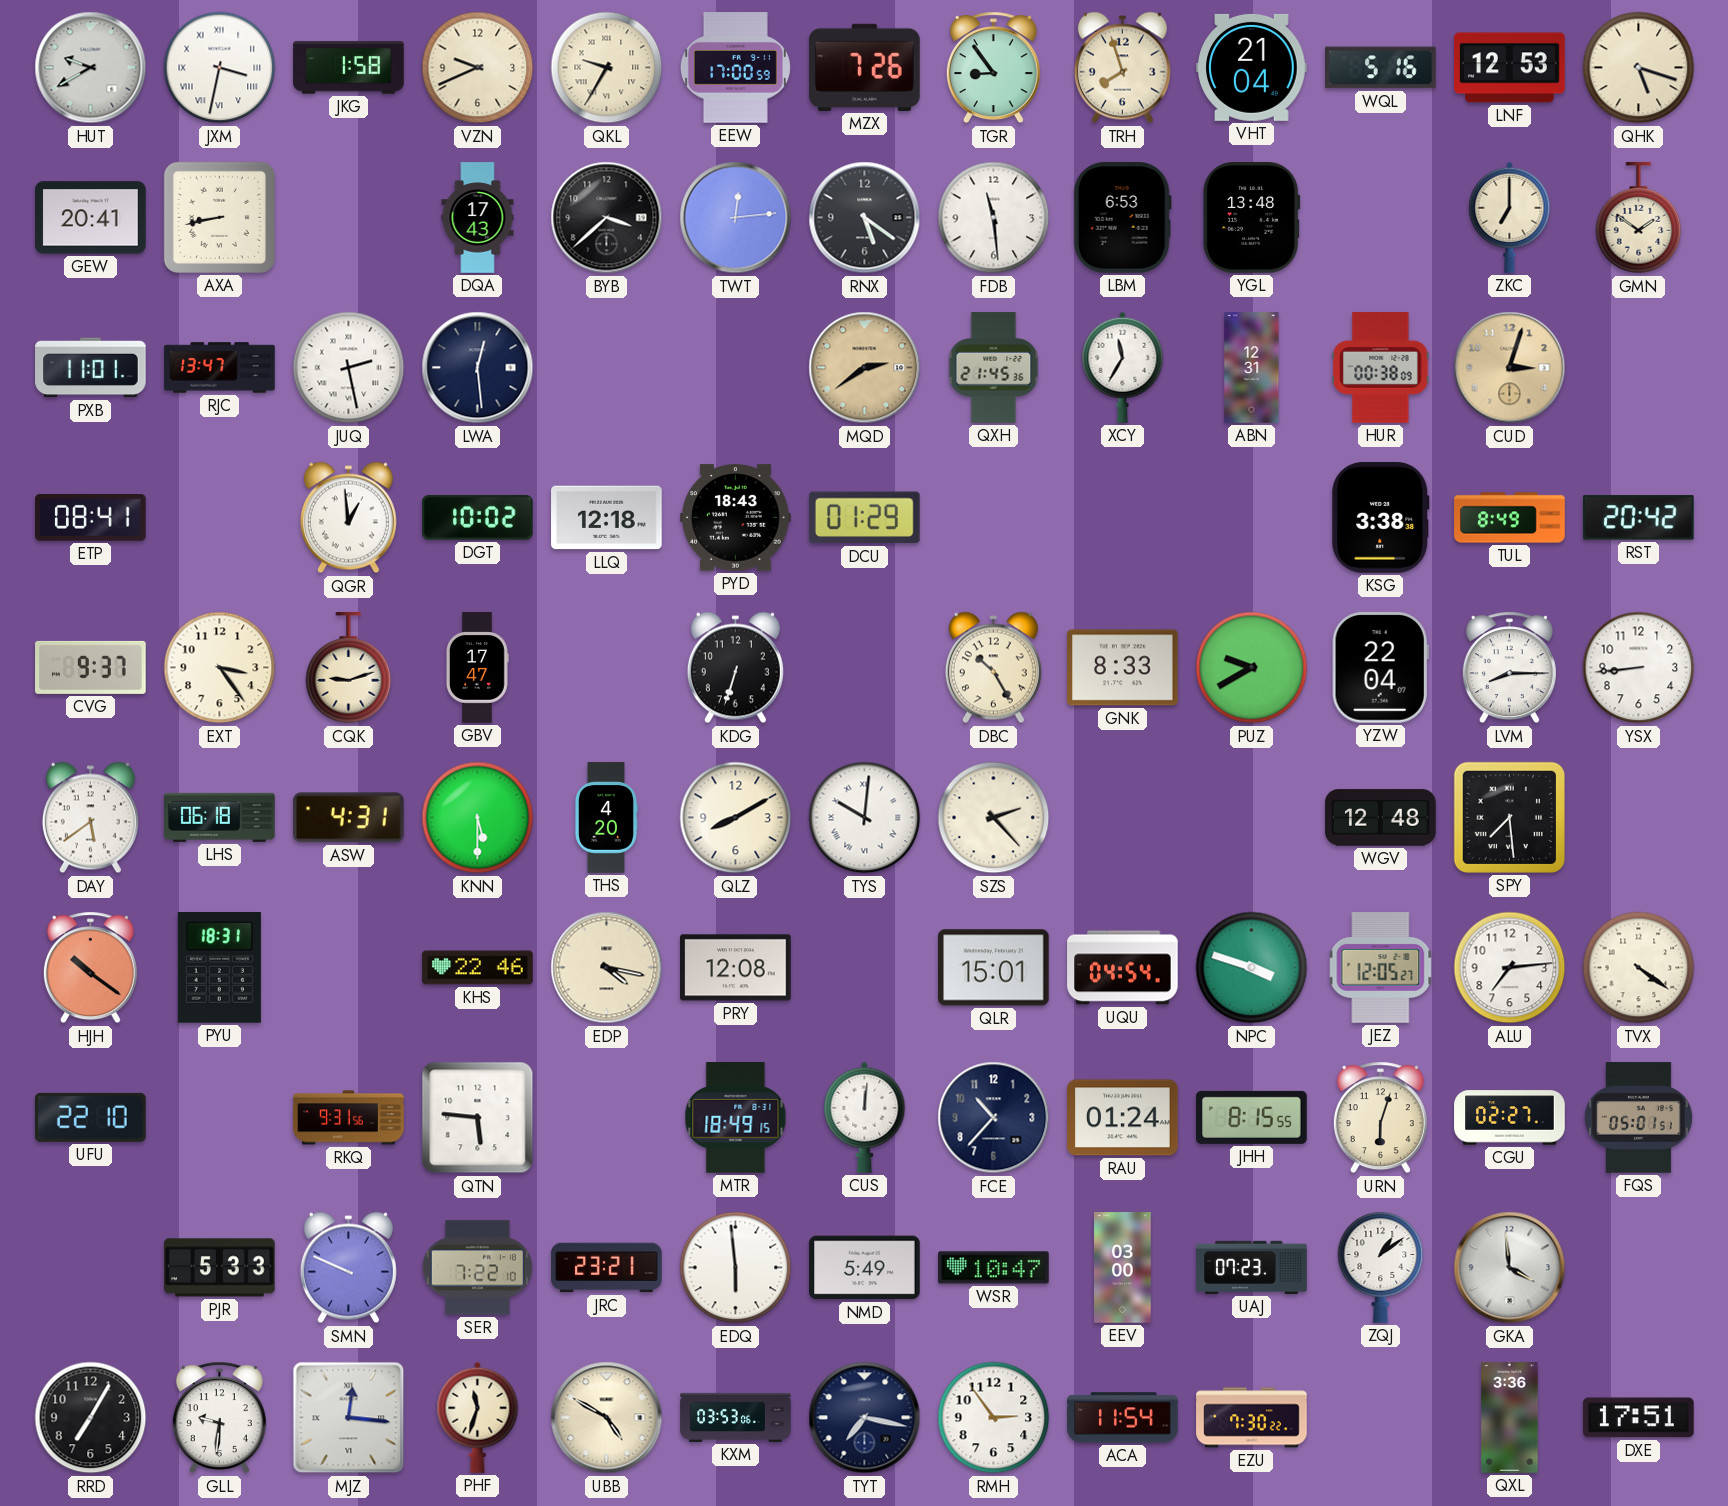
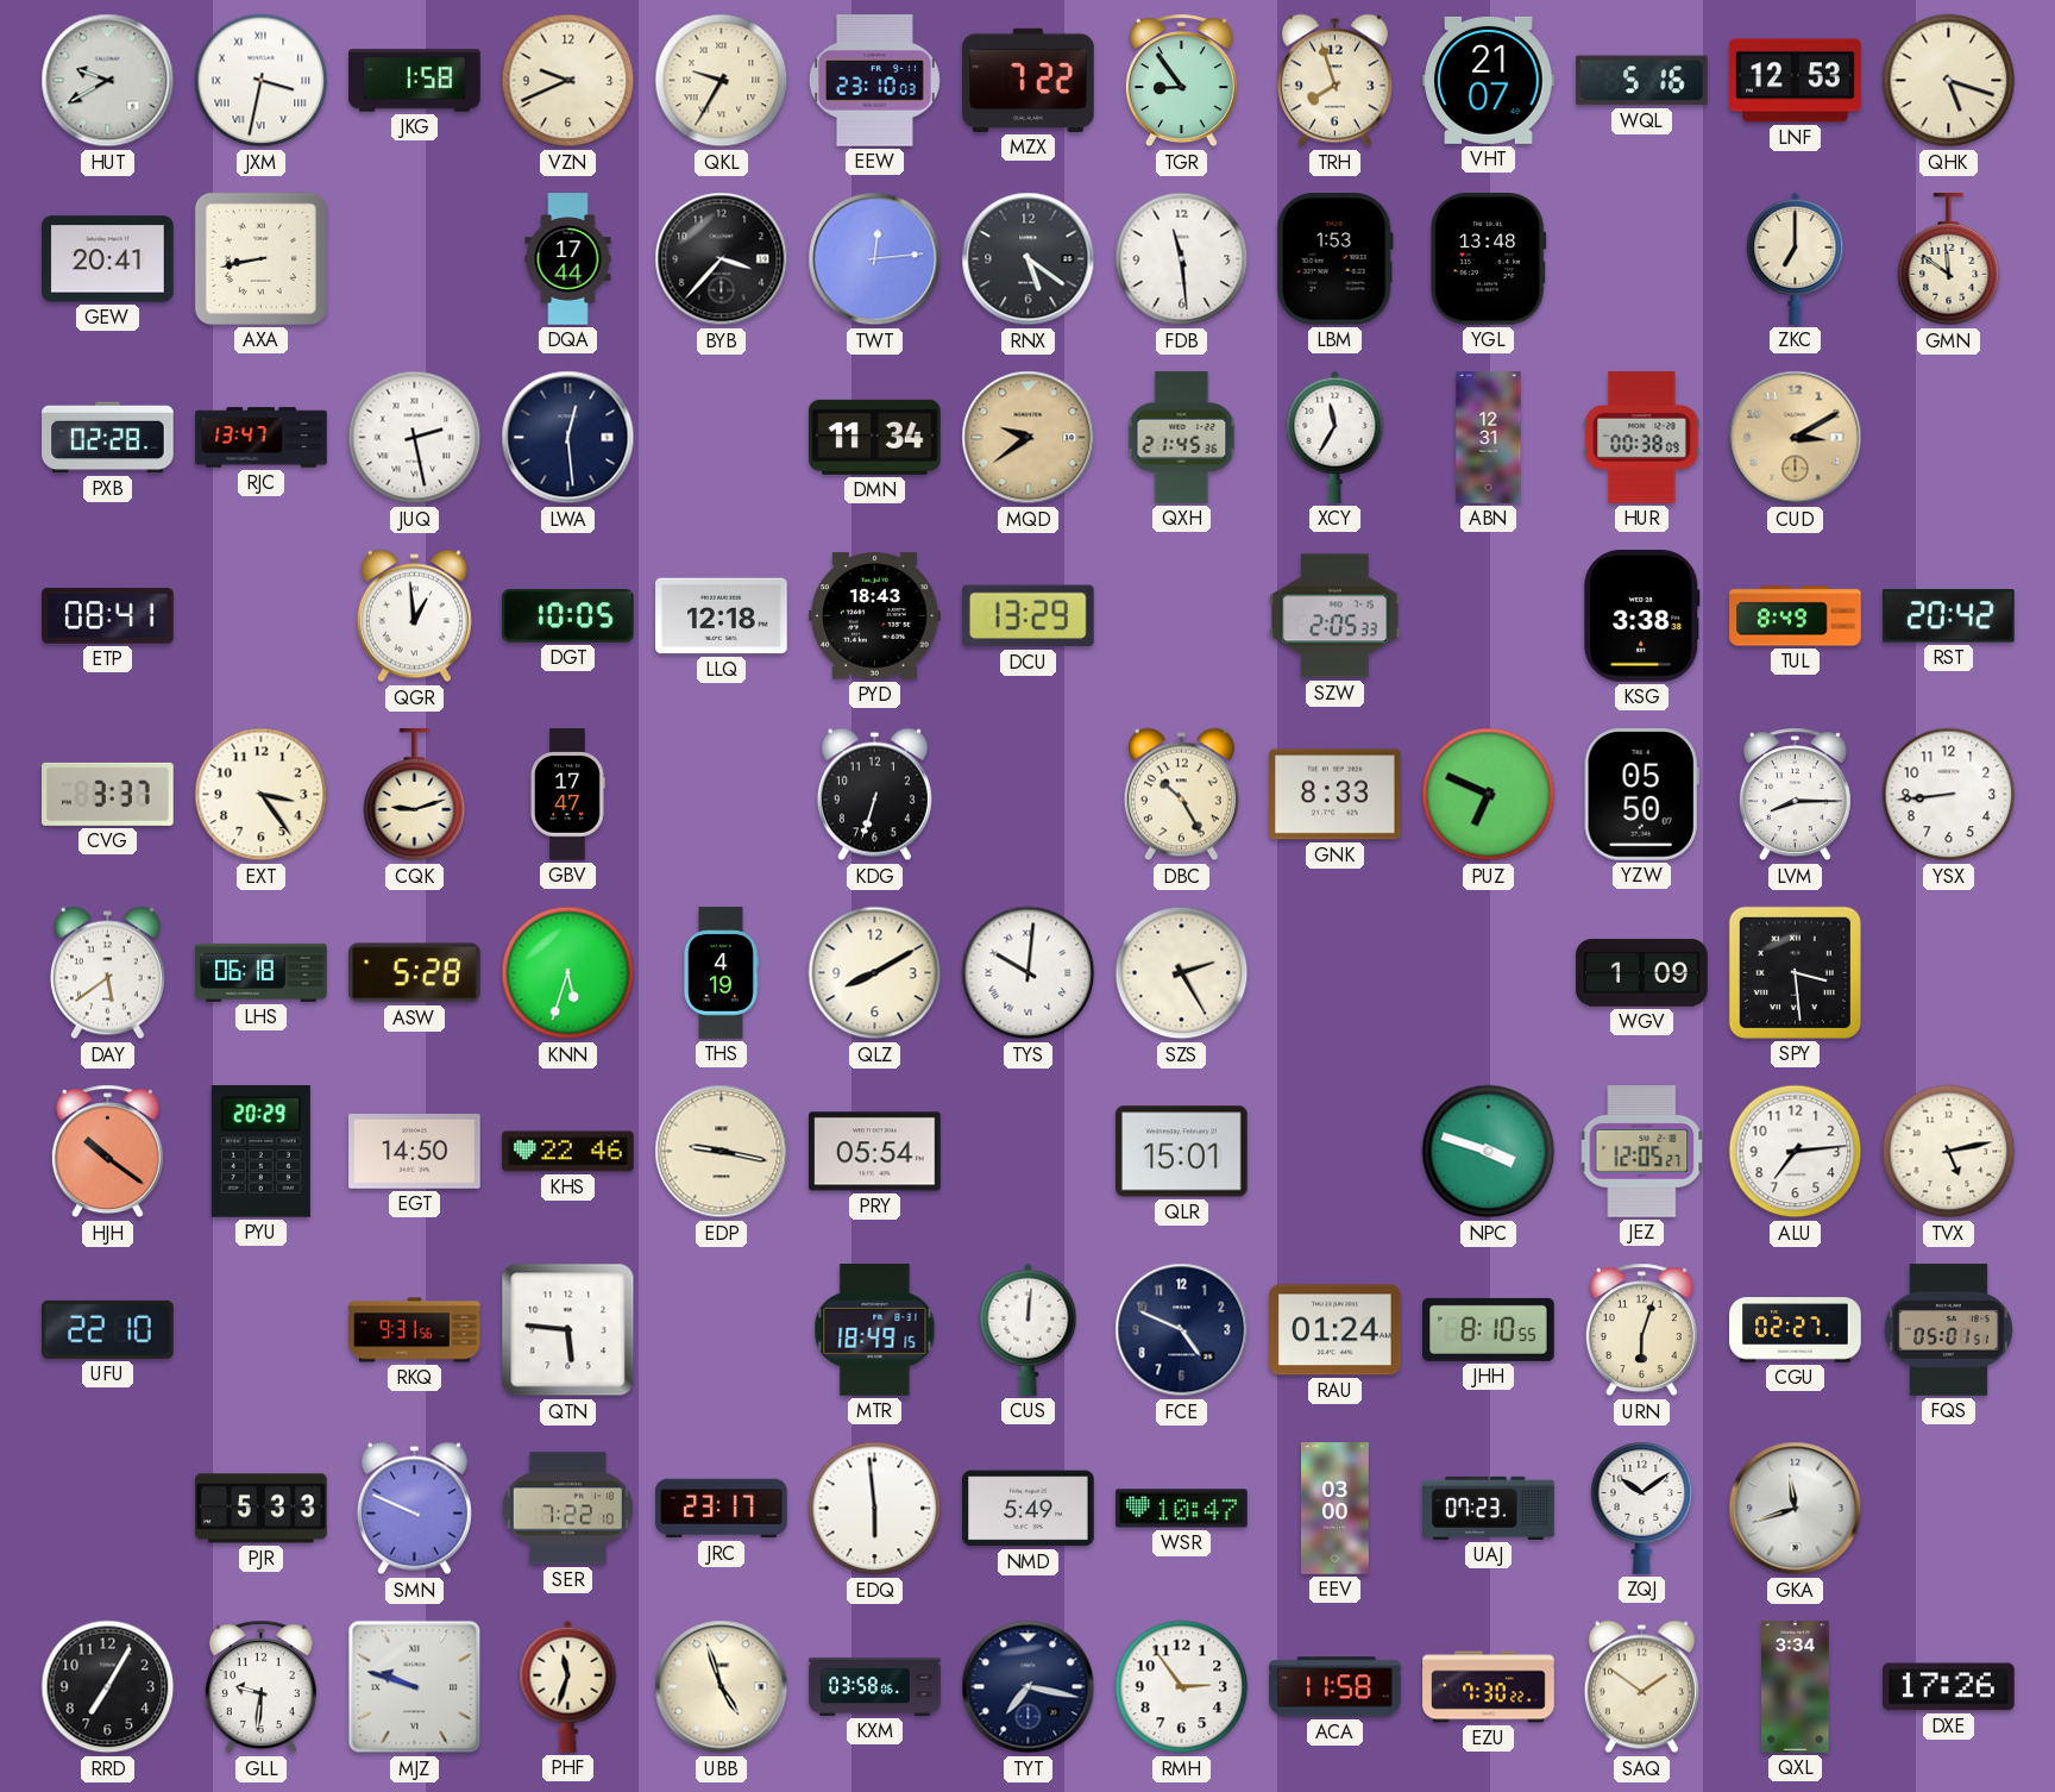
EEW: 17:00 -> 23:10 (874, 81)
MZX: 7:26 -> 7:22 (1029, 80)
VHT: 21:04 -> 21:07 (1489, 80)
DQA: 17:43 -> 17:44 (568, 259)
BYB: 3:38 -> 3:37 (722, 259)
LBM: 6:53 -> 1:53 (1334, 259)
GMN: 1:51 -> 11:51 (1949, 259)
PXB: 11:01 -> 02:28 (108, 438)
DMN: none -> 11:34 (875, 437)
MQD: 2:39 -> 9:39 (1029, 438)
CUD: 3:03 -> 3:10 (1796, 438)
DGT: 10:02 -> 10:05 (568, 616)
DCU: 01:29 -> 13:29 (1027, 616)
SZW: none -> 2:05 (1336, 616)
CVG: 9:37 -> 3:37 (108, 794)
PUZ: 9:40 -> 6:49 (1489, 795)
YZW: 22:04 -> 05:50 (1641, 795)
ASW: 4:31 -> 5:28 (415, 973)
KNN: 5:30 -> 5:33 (568, 973)
THS: 4:20 -> 4:19 (722, 973)
SZS: 2:23 -> 2:25 (1182, 973)
WGV: 12:48 -> 1:09 (1642, 973)
SPY: 7:29 -> 3:29 (1795, 972)
PYU: 18:31 -> 20:29 (260, 1152)
EGT: none -> 14:50 (415, 1152)
EDP: 4:17 -> 9:17 (722, 1152)
PRY: 12:08 -> 05:54 (875, 1152)
UQU: 04:54 -> none (1123, 968)
TVX: 4:21 -> 5:13 (1949, 1152)
FCE: 10:37 -> 4:49 (1182, 1330)
JHH: 8:15 -> 8:10 (1489, 1329)
JRC: 23:21 -> 23:17 (722, 1509)
ZQJ: 1:09 -> 10:09 (1642, 1508)
GKA: 3:59 -> 11:42 (1796, 1509)
MJZ: 12:16 -> 9:48 (415, 1687)
UBB: 4:50 -> 4:57 (722, 1687)
KXM: 03:53 -> 03:58 (875, 1686)
ACA: 11:54 -> 11:58 (1336, 1687)
SAQ: none -> 1:51 (1641, 1687)
QXL: 3:36 -> 3:34 (1796, 1687)
DXE: 17:51 -> 17:26 (1949, 1687)
